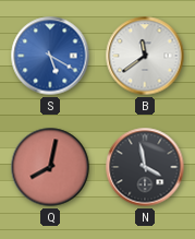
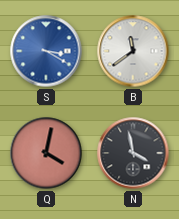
S: 5:20 -> 3:20 (46, 51)
Q: 8:02 -> 4:02 (46, 153)
